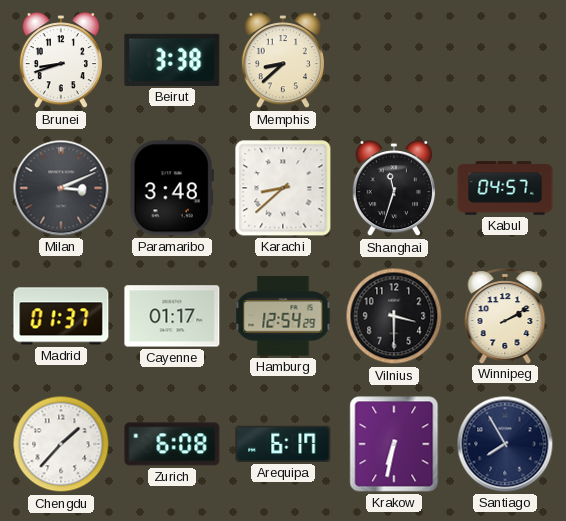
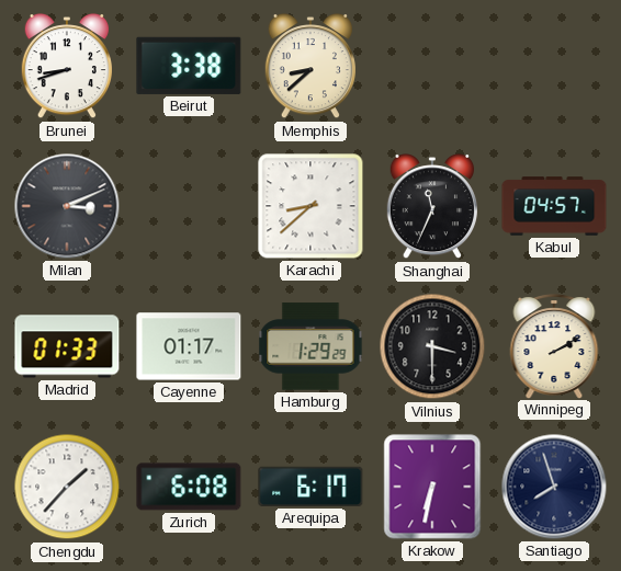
Paramaribo: 3:48 -> none (172, 188)
Shanghai: 11:33 -> 11:34 (431, 207)
Madrid: 01:37 -> 01:33 (67, 346)
Hamburg: 12:54 -> 1:29 (310, 346)
Santiago: 7:55 -> 7:57 (554, 487)
